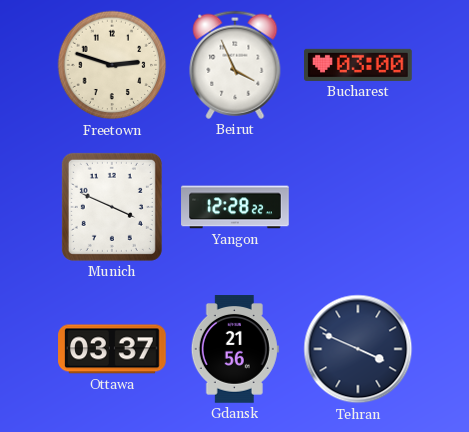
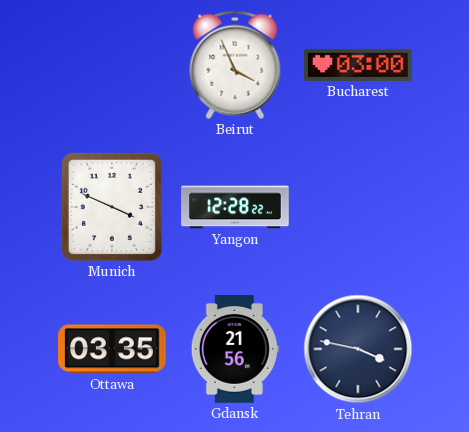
Freetown: 2:48 -> none (112, 65)
Ottawa: 03:37 -> 03:35 (112, 349)
Tehran: 3:49 -> 3:47 (358, 349)
